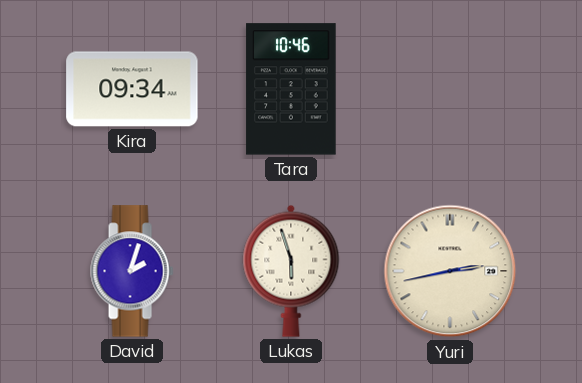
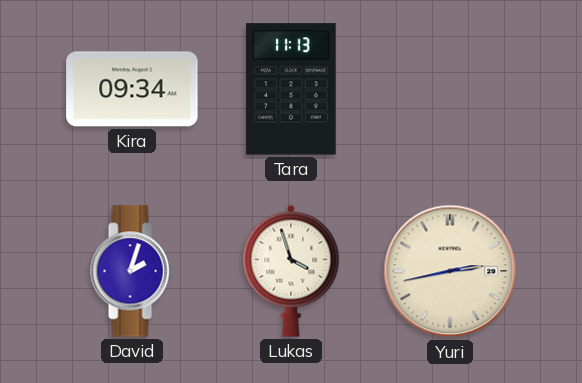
Tara: 10:46 -> 11:13 (291, 89)
Lukas: 5:57 -> 3:57 (291, 271)
